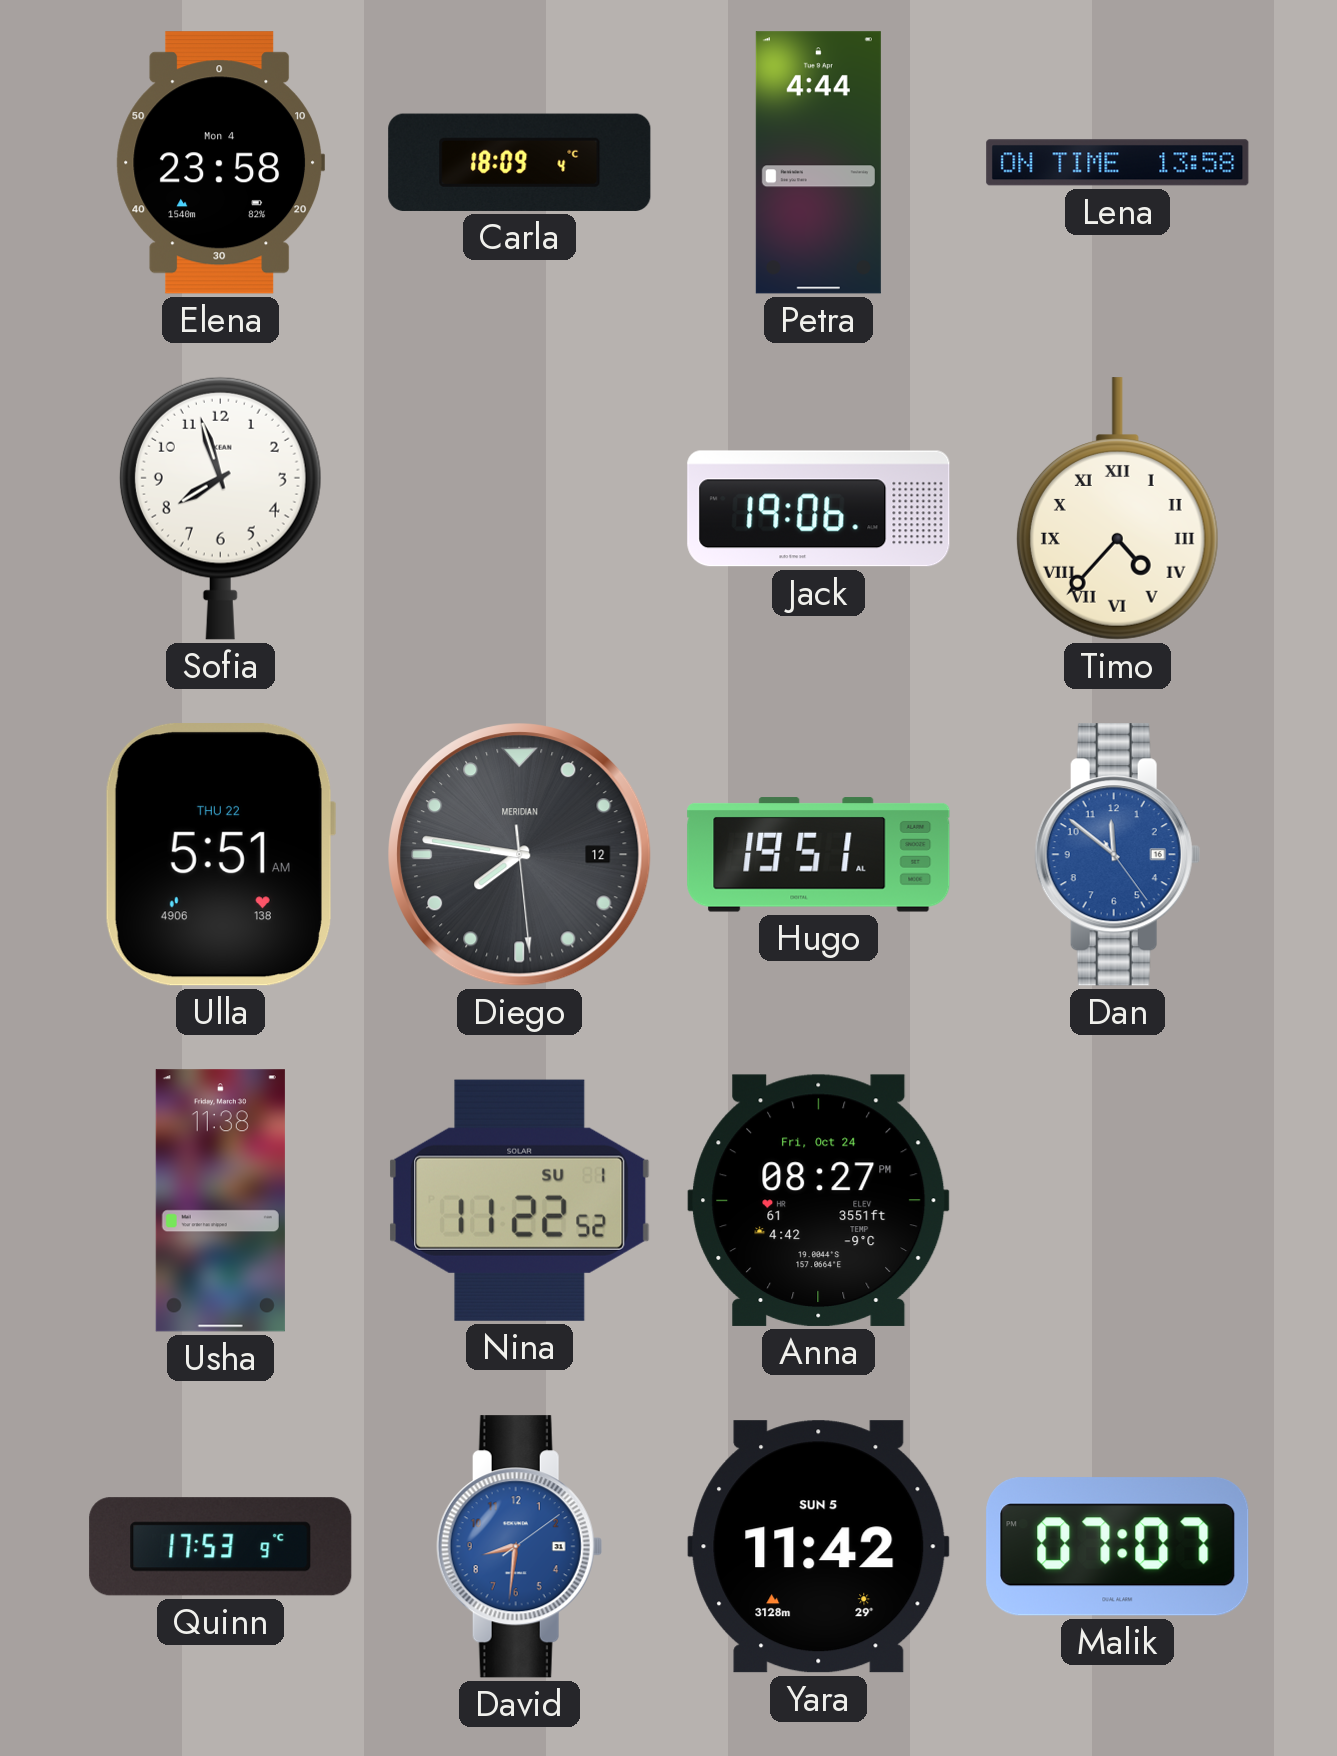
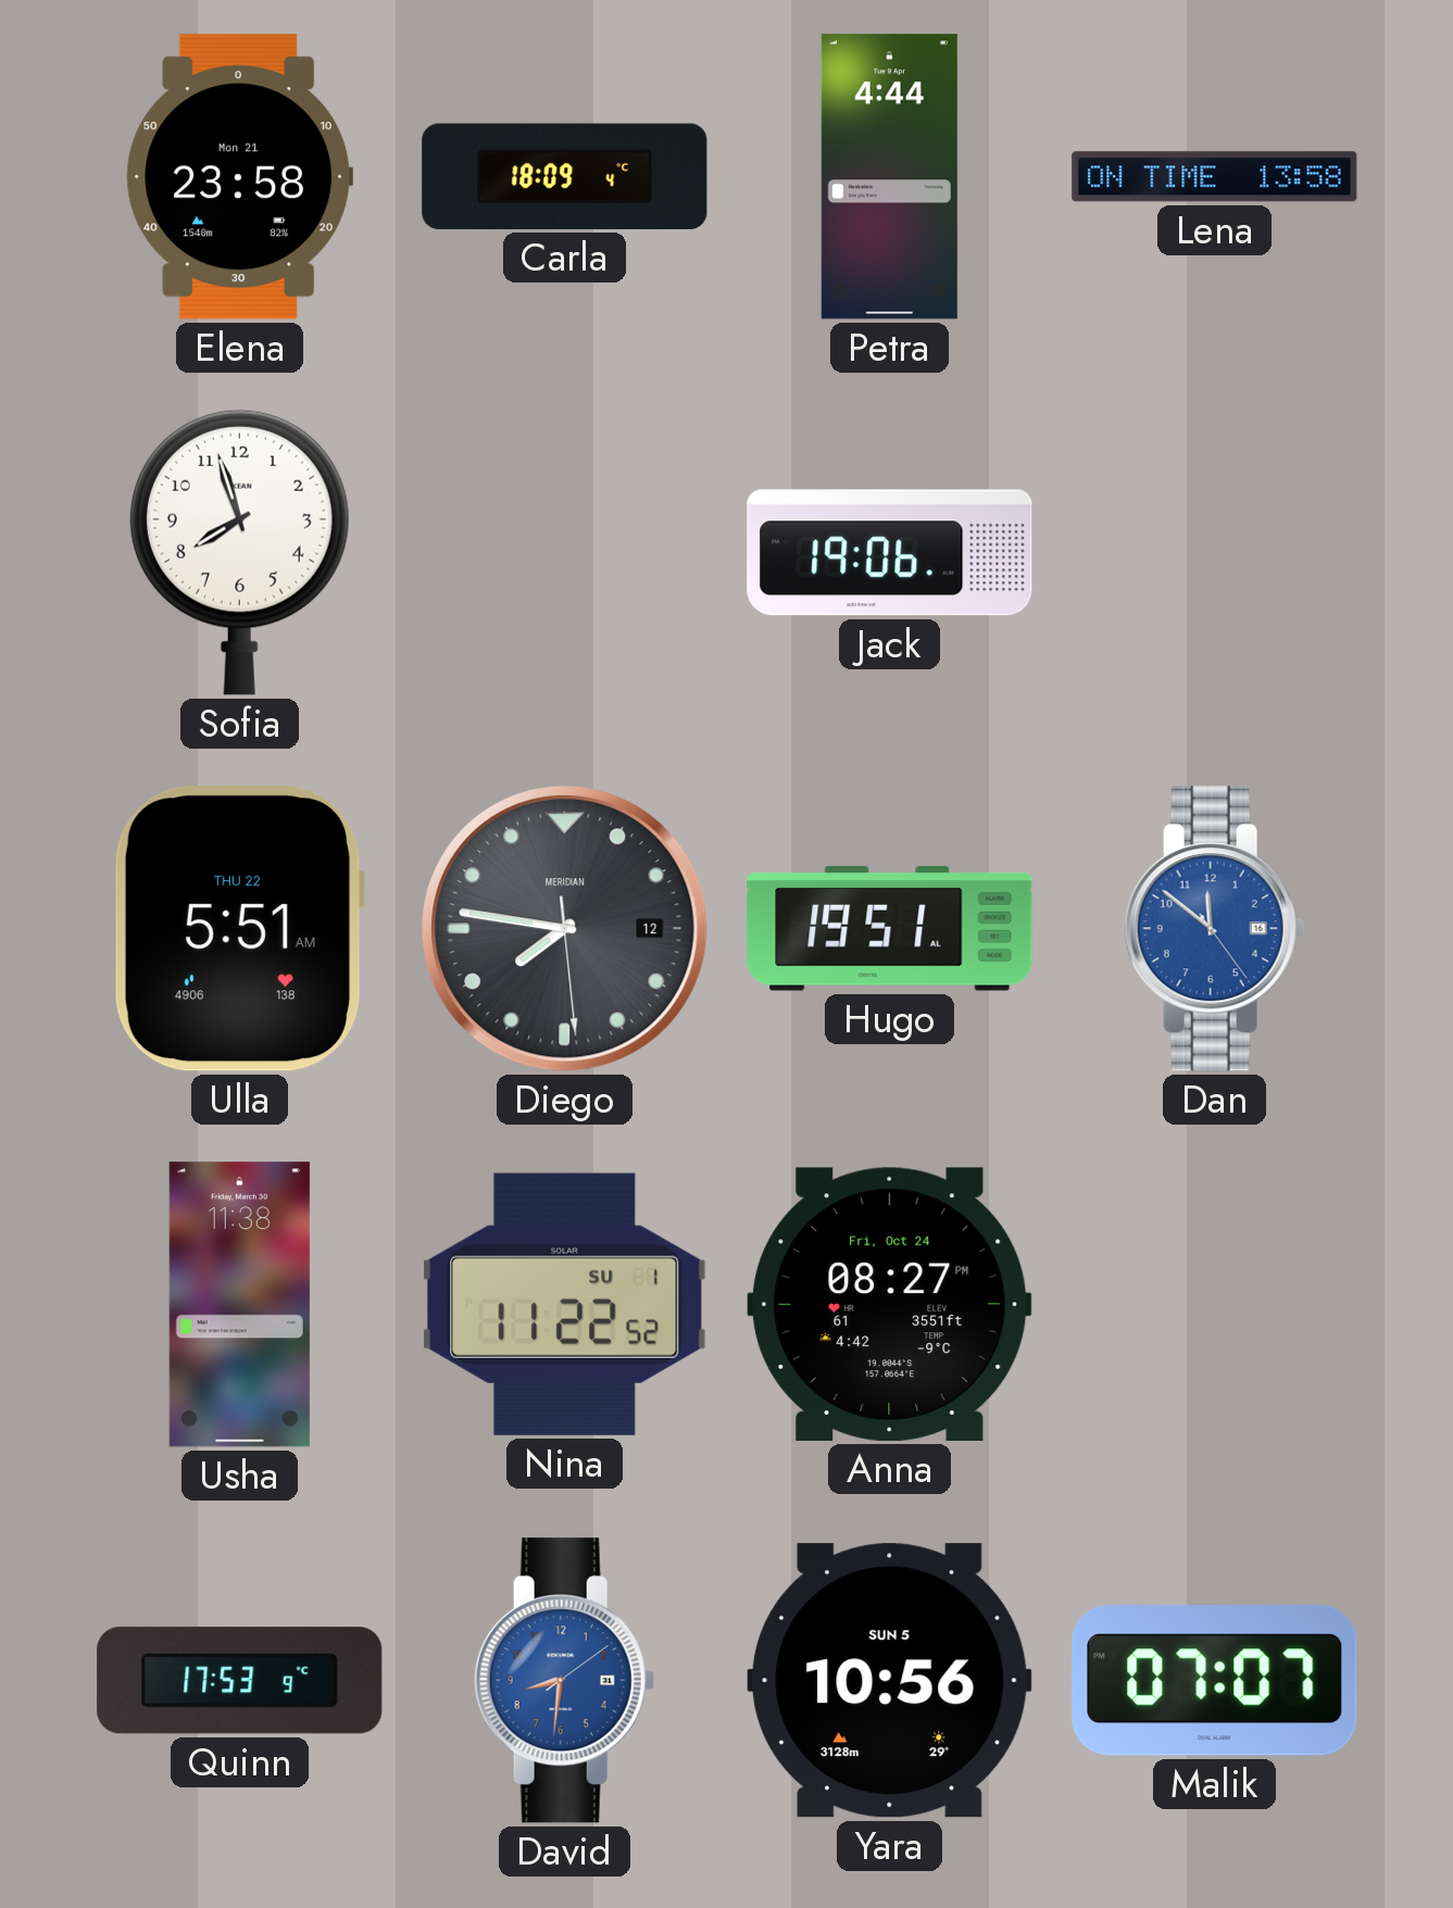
Elena date: Mon 4 -> Mon 21 (239, 177)
Timo: 4:37 -> none (1117, 509)
Yara: 11:42 -> 10:56 (890, 1681)
